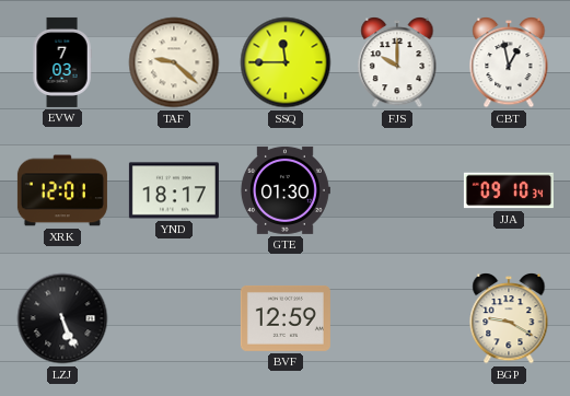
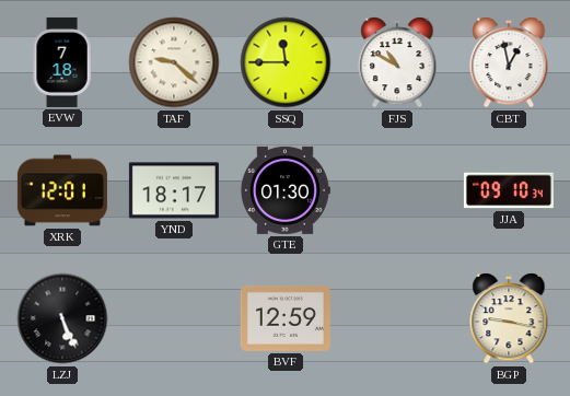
EVW: 7:03 -> 7:18 (62, 62)
FJS: 10:00 -> 10:50 (397, 63)
BGP: 9:20 -> 9:17 (509, 319)
